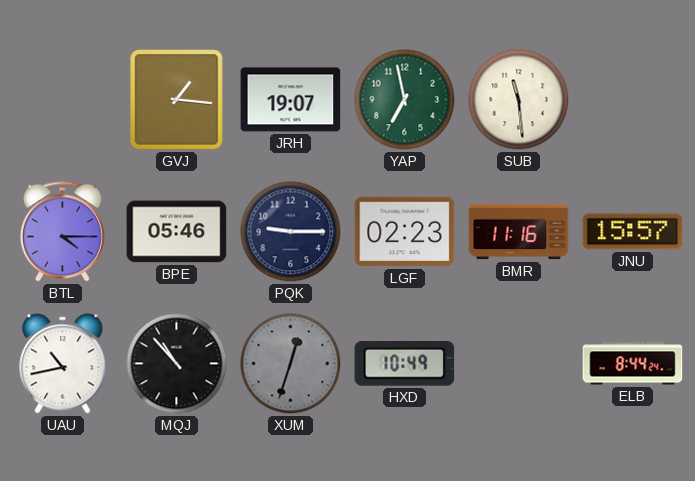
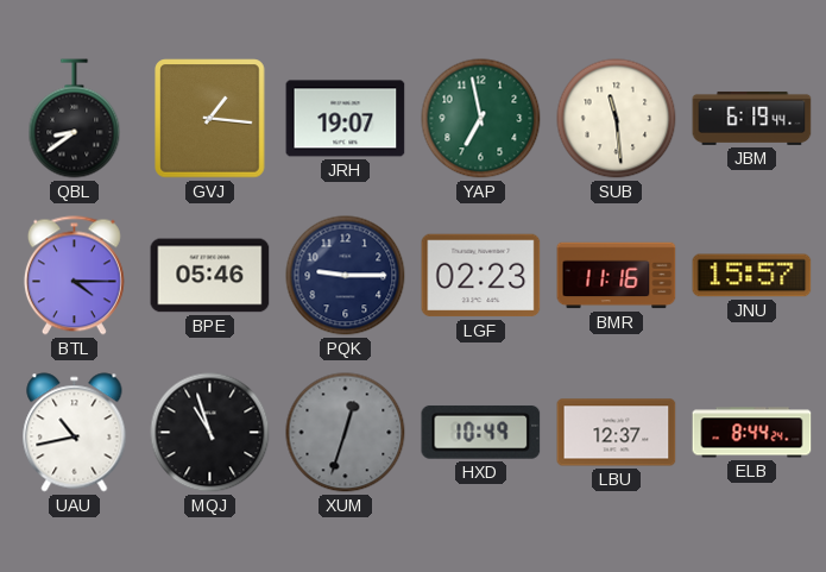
QBL: none -> 8:39 (75, 119)
JBM: none -> 6:19 (752, 118)
MQJ: 10:53 -> 10:57 (210, 433)
LBU: none -> 12:37 (617, 433)
